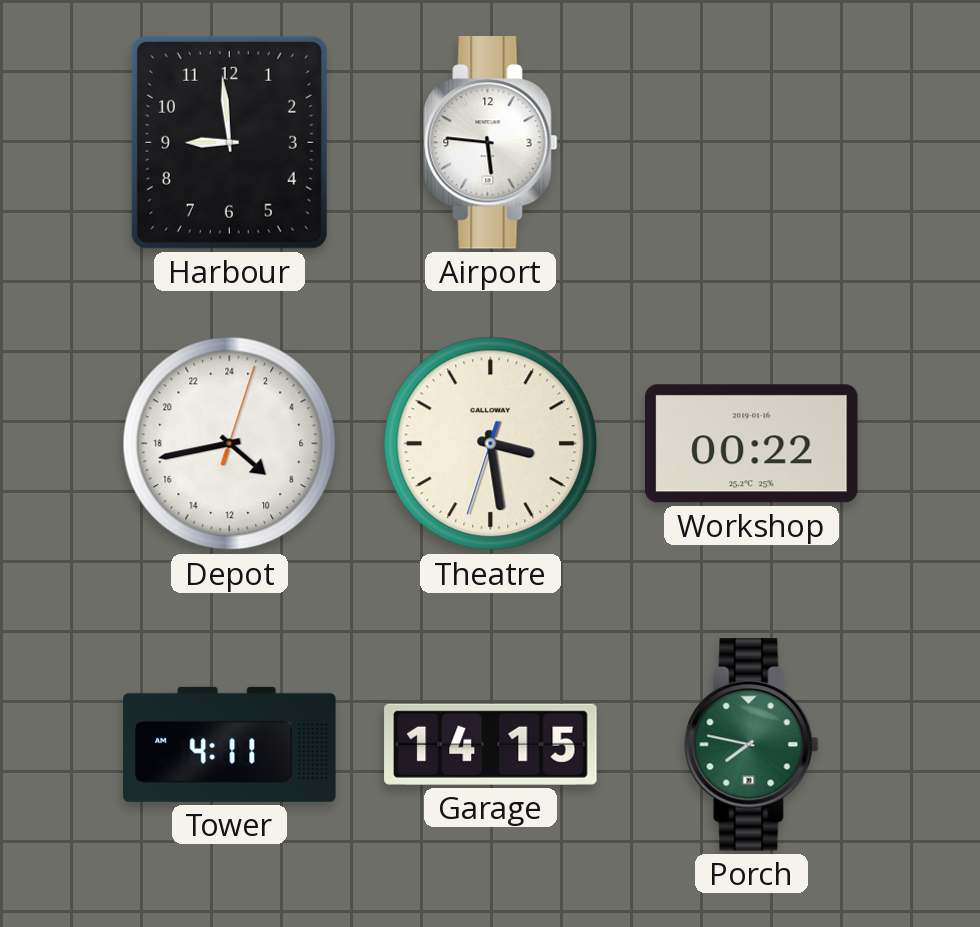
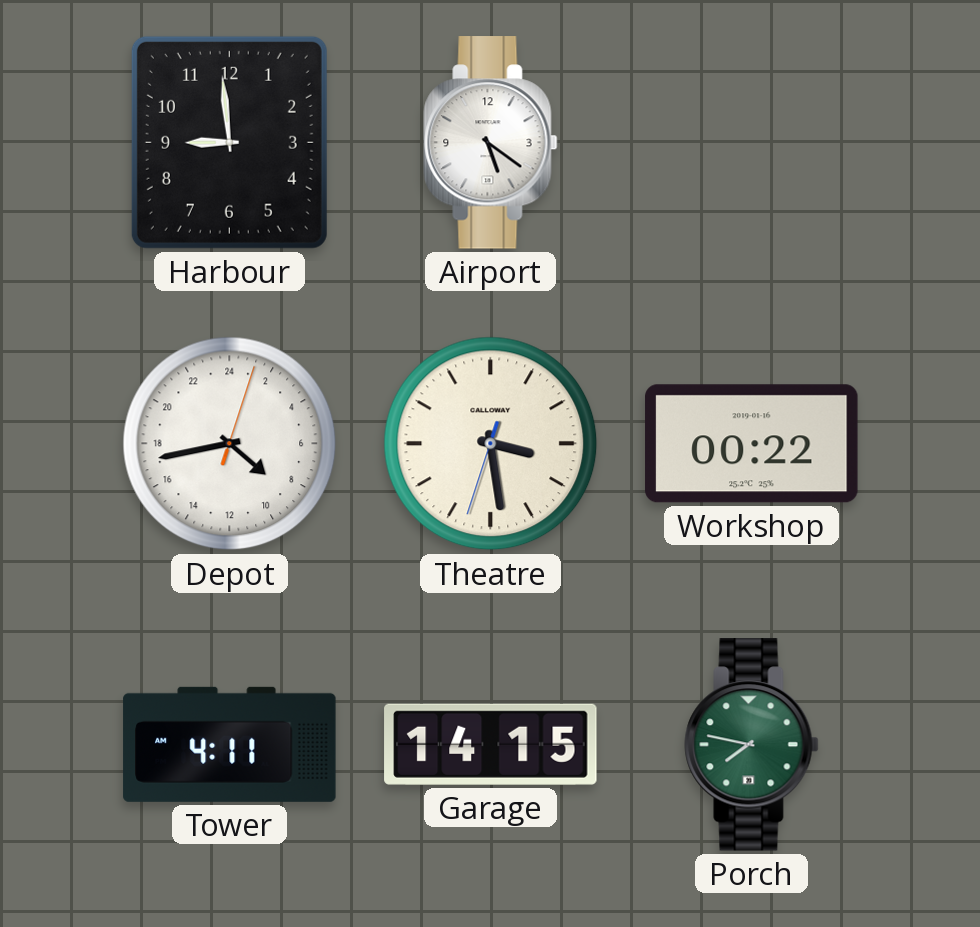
Airport: 5:46 -> 5:21 (491, 143)
